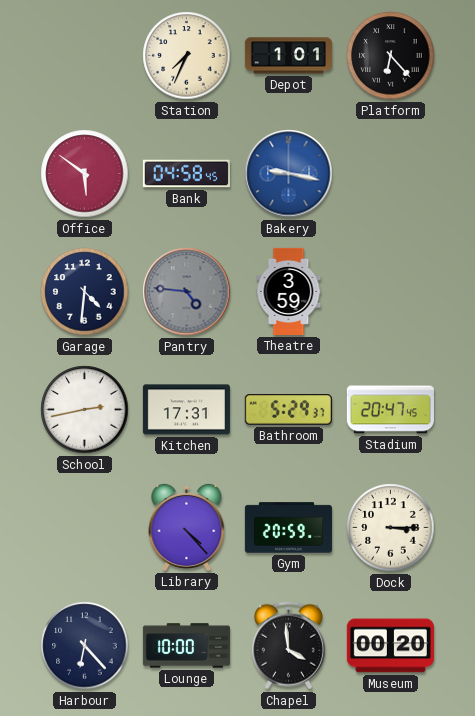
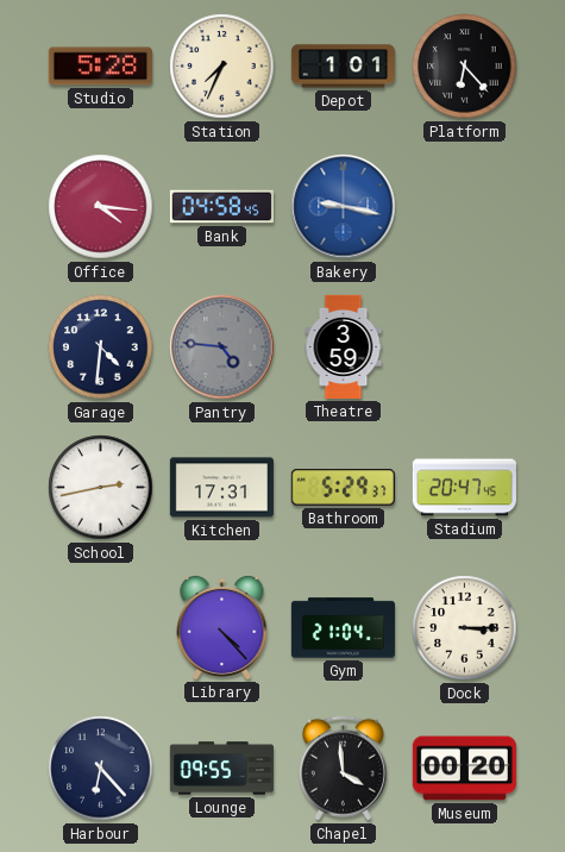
Studio: none -> 5:28 (100, 67)
Office: 5:51 -> 4:16 (101, 207)
Gym: 20:59 -> 21:04 (343, 628)
Lounge: 10:00 -> 09:55 (221, 769)
